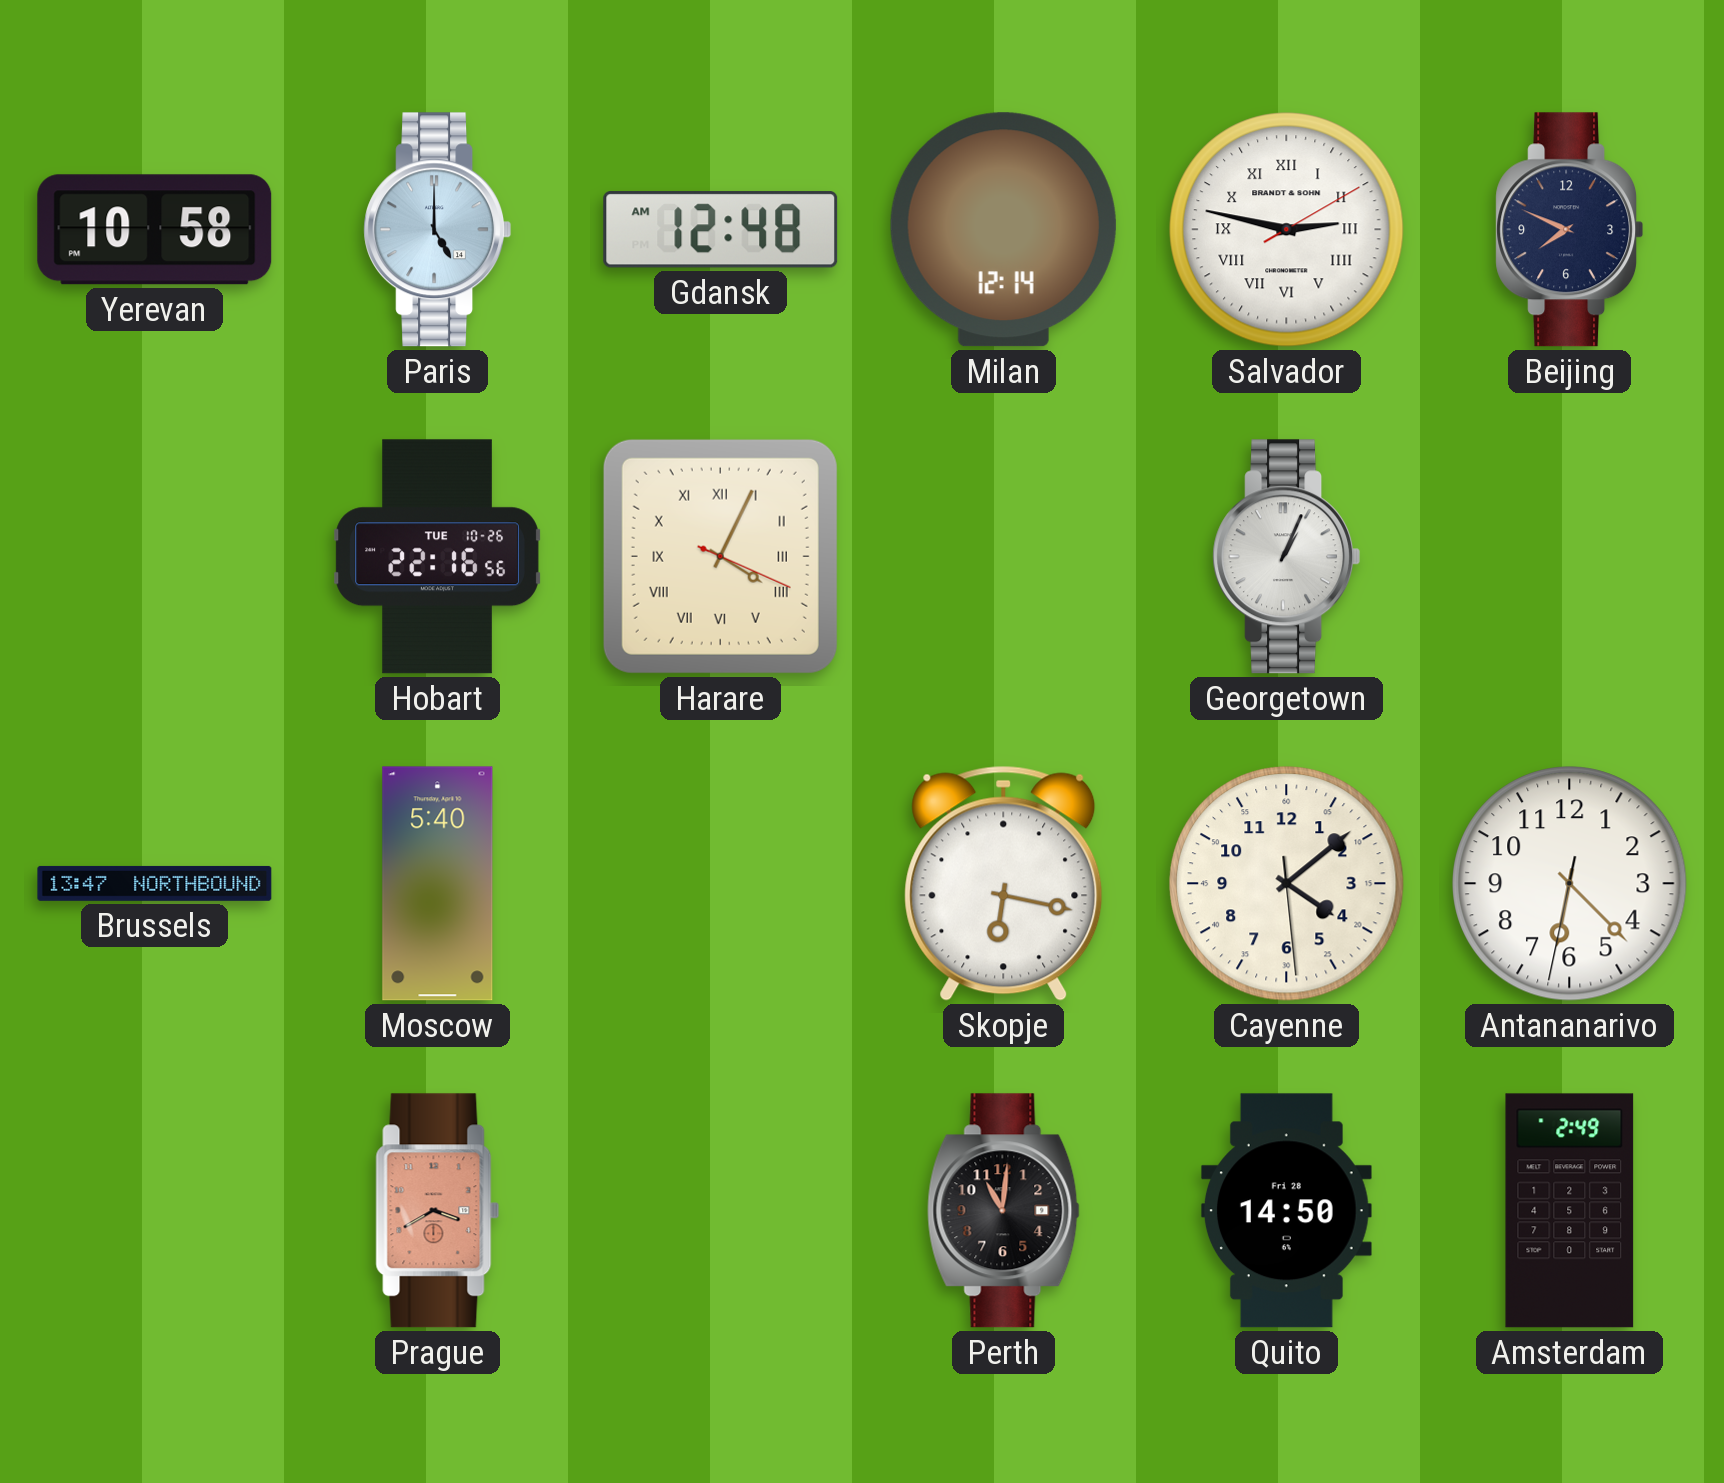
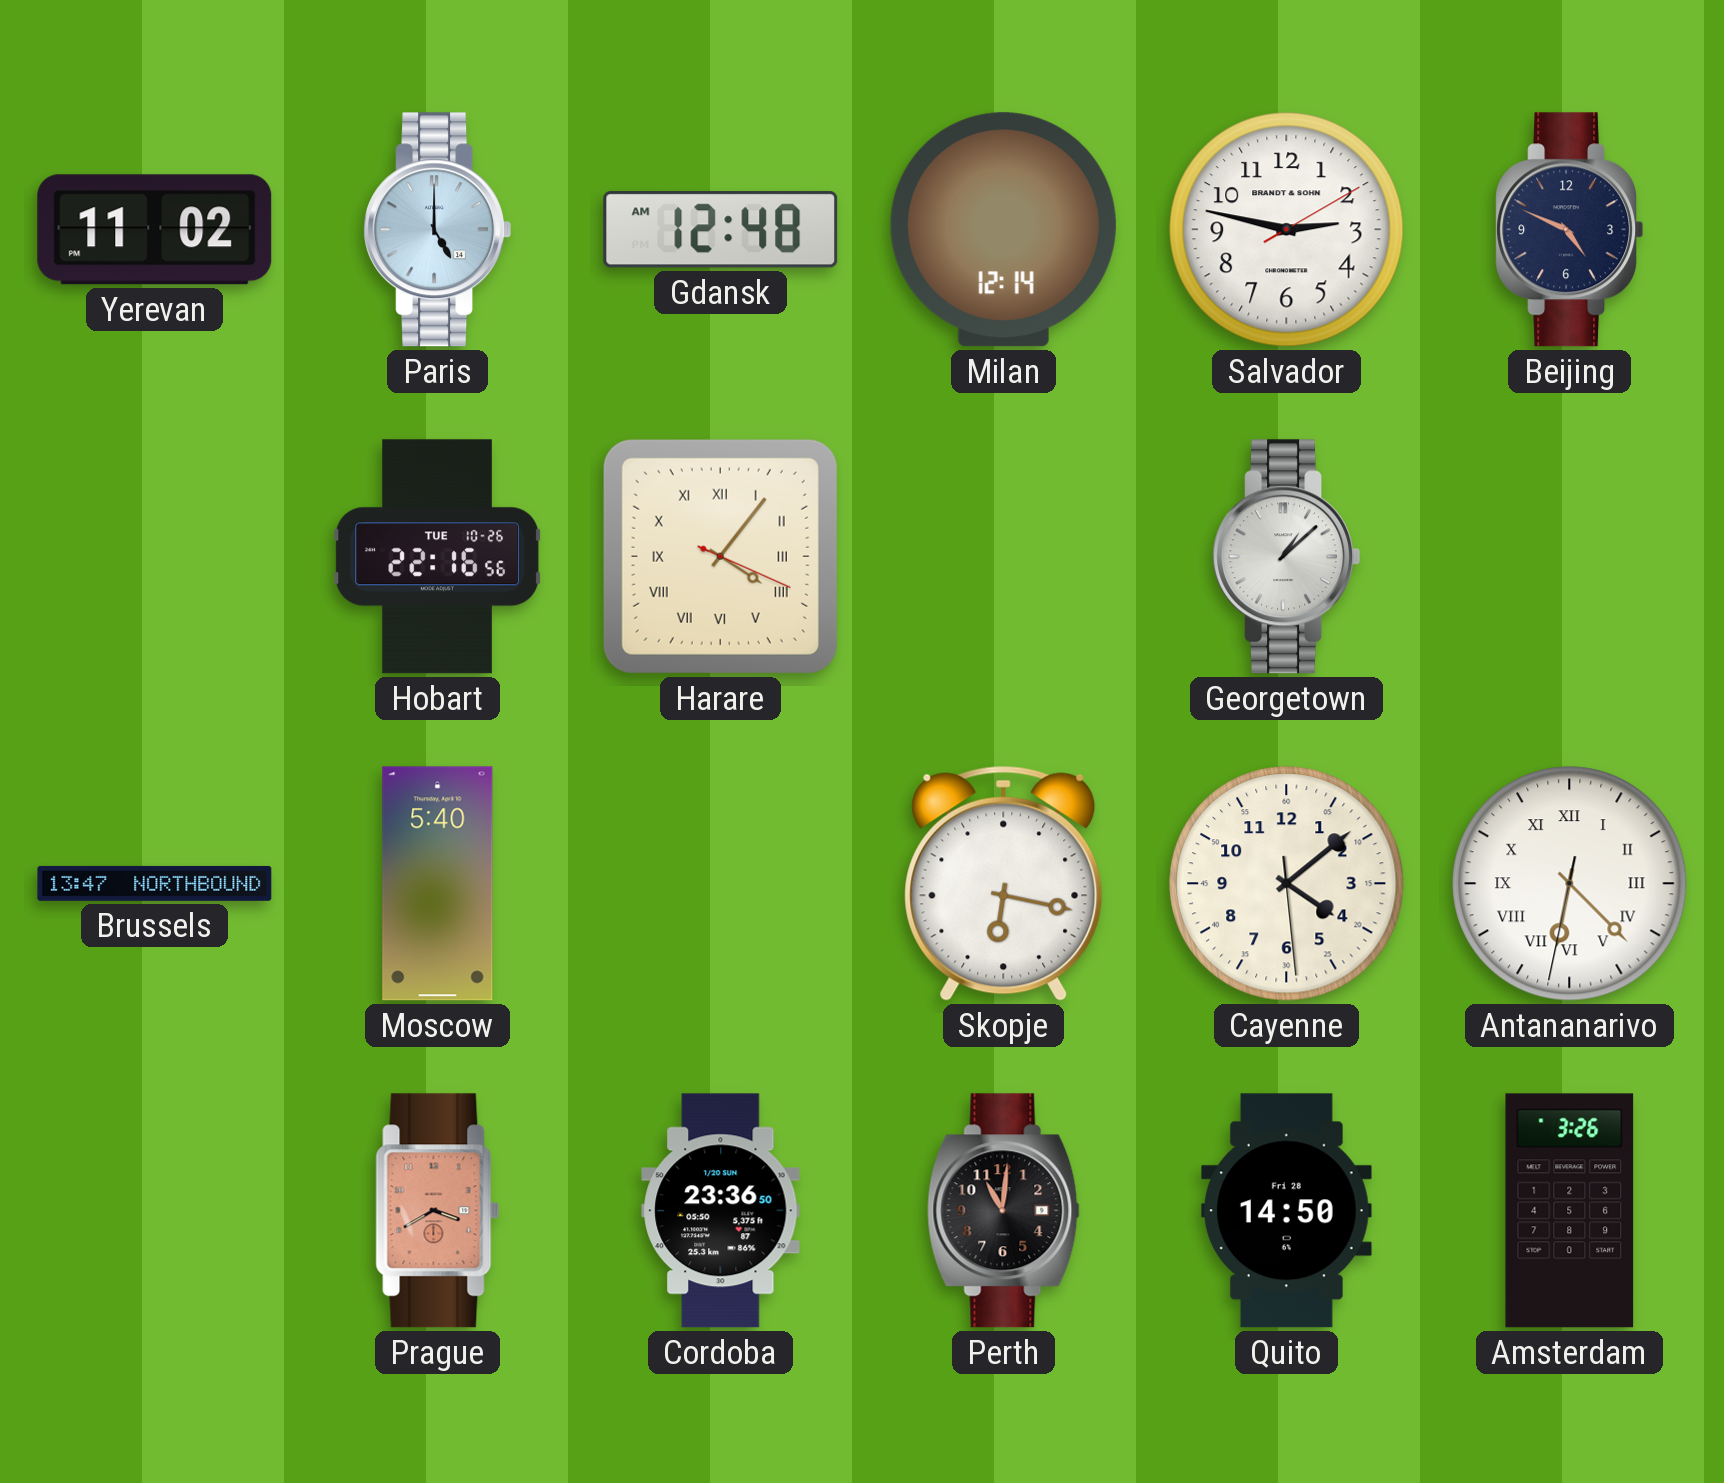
Yerevan: 10:58 -> 11:02 (155, 230)
Salvador numerals: Roman -> Arabic (1287, 230)
Beijing: 7:49 -> 4:49 (1570, 230)
Harare: 4:04 -> 4:06 (720, 556)
Georgetown: 1:04 -> 1:08 (1287, 557)
Antananarivo numerals: Arabic -> Roman (1570, 884)
Cordoba: none -> 23:36 (721, 1211)
Amsterdam: 2:49 -> 3:26 (1570, 1211)
